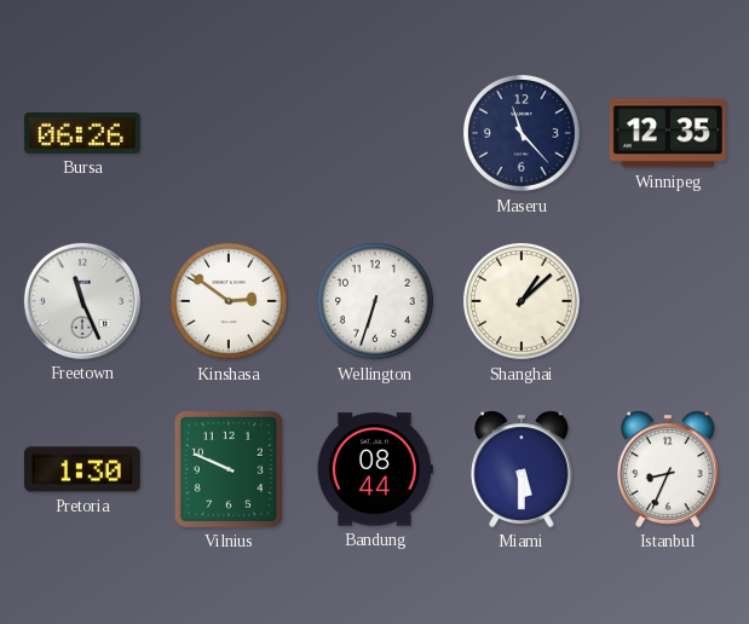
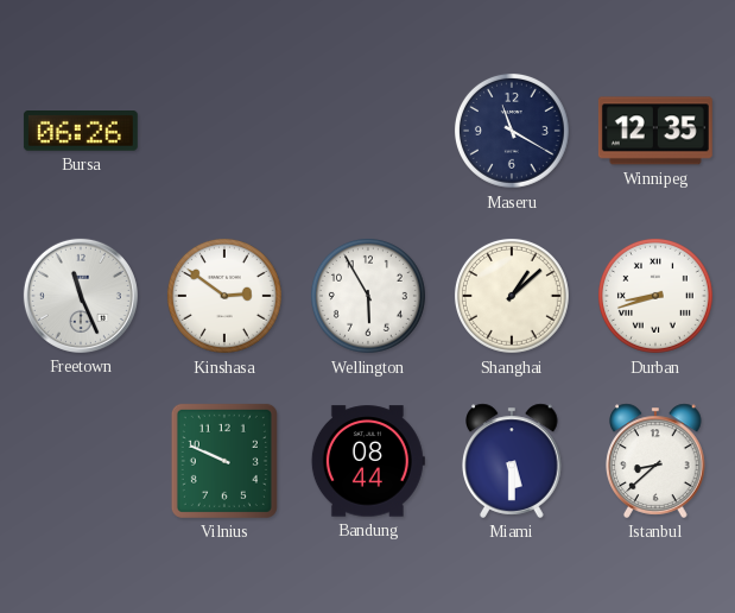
Maseru: 11:23 -> 11:20 (512, 131)
Wellington: 6:33 -> 5:55 (368, 296)
Durban: none -> 8:42 (655, 296)
Pretoria: 1:30 -> none (82, 469)
Istanbul: 8:34 -> 8:38 (655, 461)
